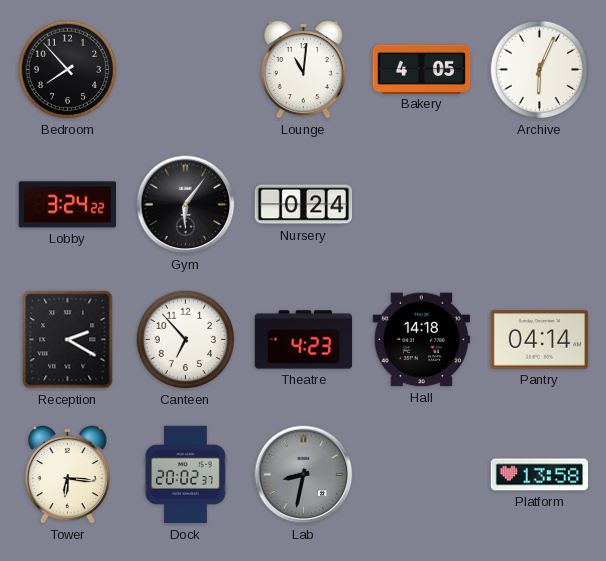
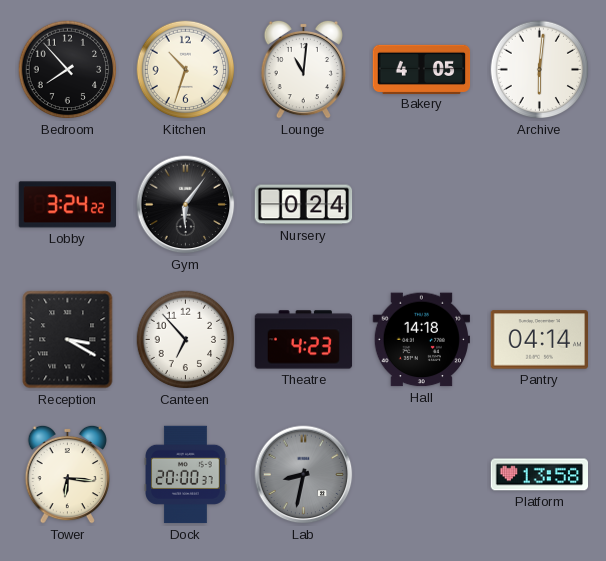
Kitchen: none -> 10:33 (186, 70)
Archive: 6:04 -> 6:01 (540, 70)
Reception: 2:20 -> 3:20 (68, 340)
Dock: 20:02 -> 20:00 (186, 475)
